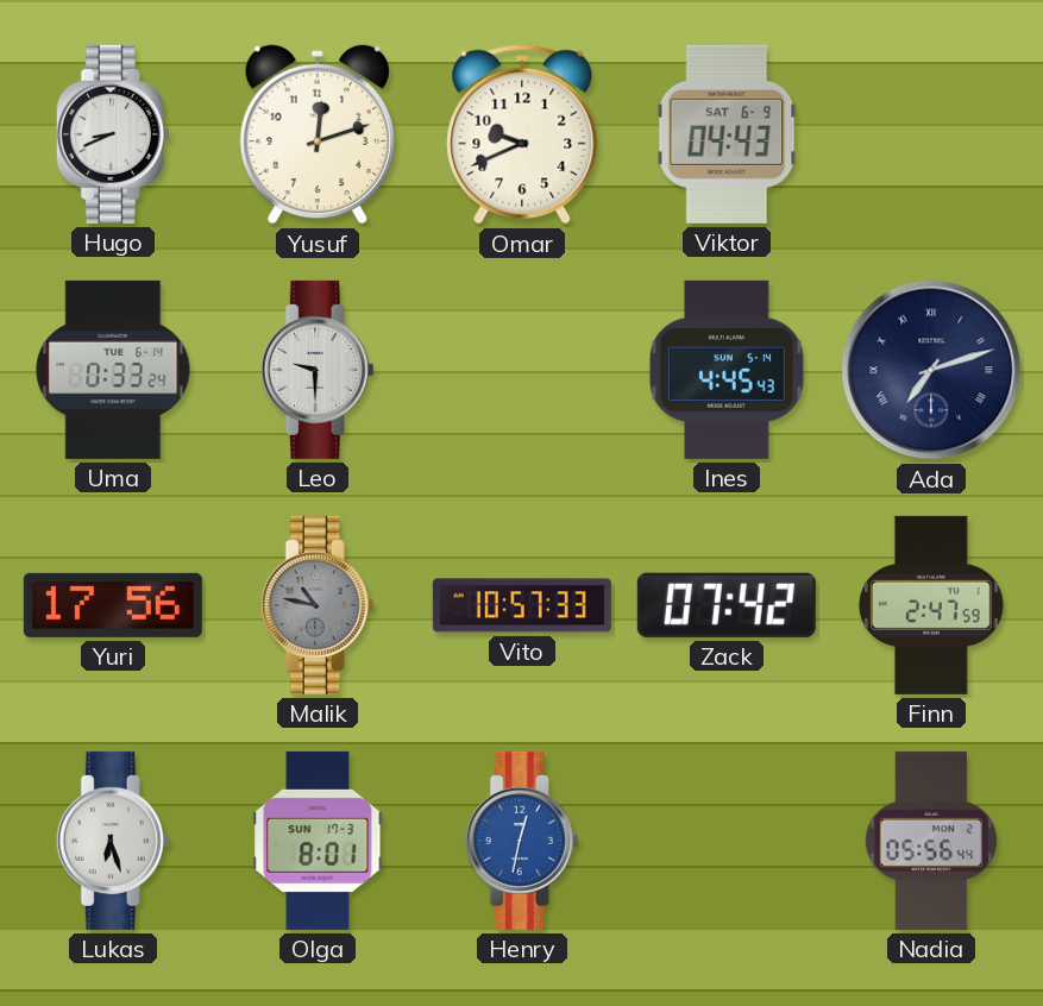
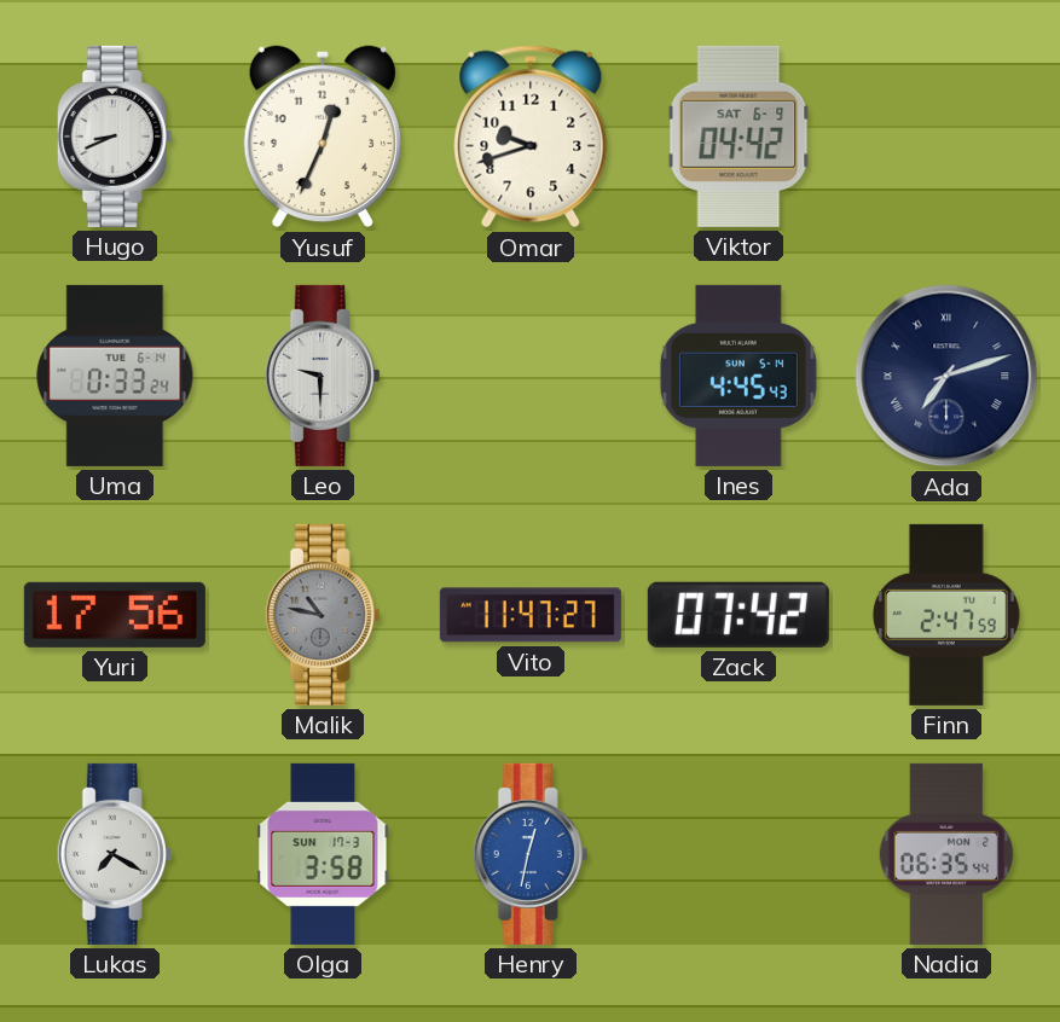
Yusuf: 12:12 -> 12:34 (323, 137)
Omar: 9:41 -> 9:42 (531, 137)
Viktor: 04:43 -> 04:42 (738, 137)
Vito: 10:57 -> 11:47 (531, 615)
Lukas: 6:27 -> 7:20 (115, 854)
Olga: 8:01 -> 3:58 (323, 854)
Nadia: 05:56 -> 06:35 (946, 854)
